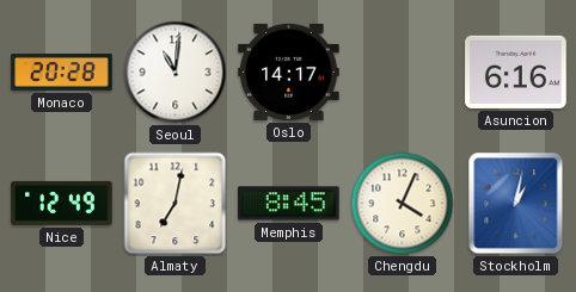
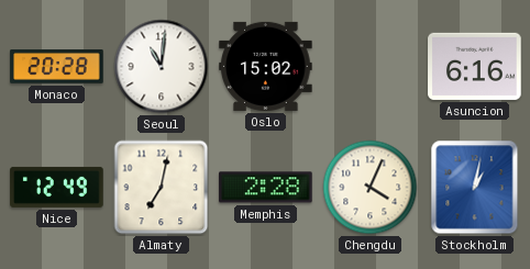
Oslo: 14:17 -> 15:02 (266, 66)
Memphis: 8:45 -> 2:28 (266, 188)
